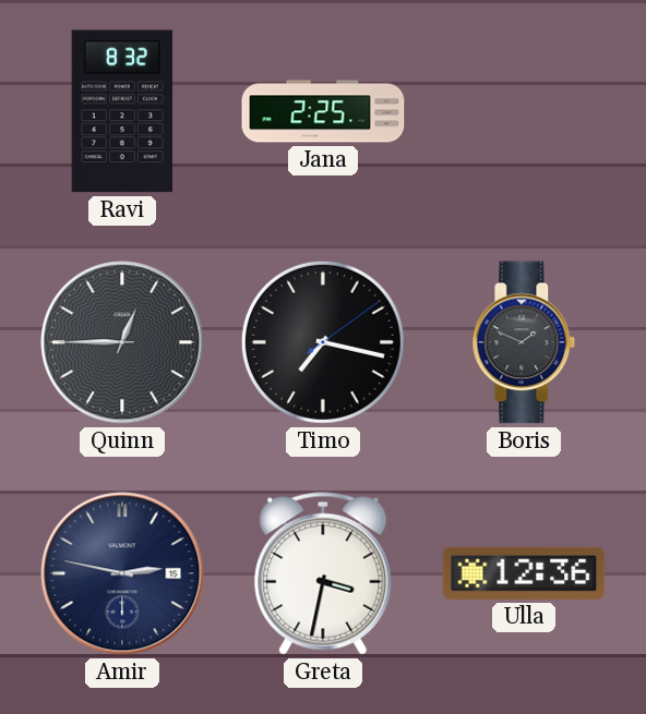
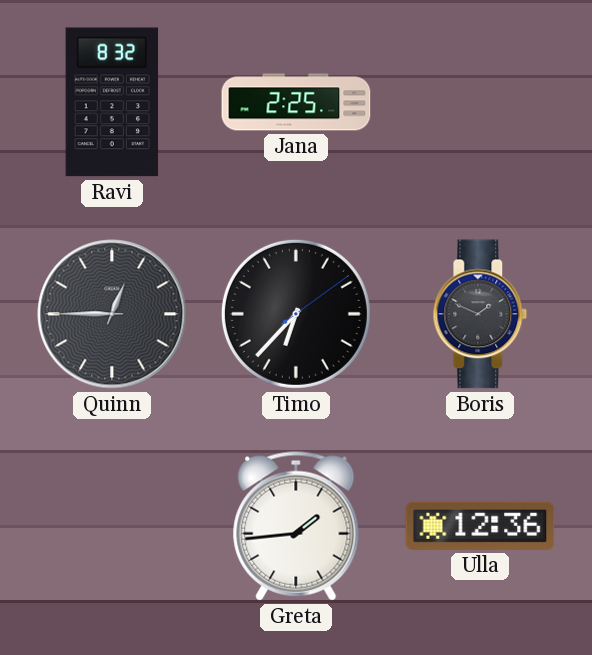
Timo: 7:17 -> 6:37 (296, 314)
Amir: 2:47 -> none (122, 573)
Greta: 3:32 -> 1:44 (296, 526)
